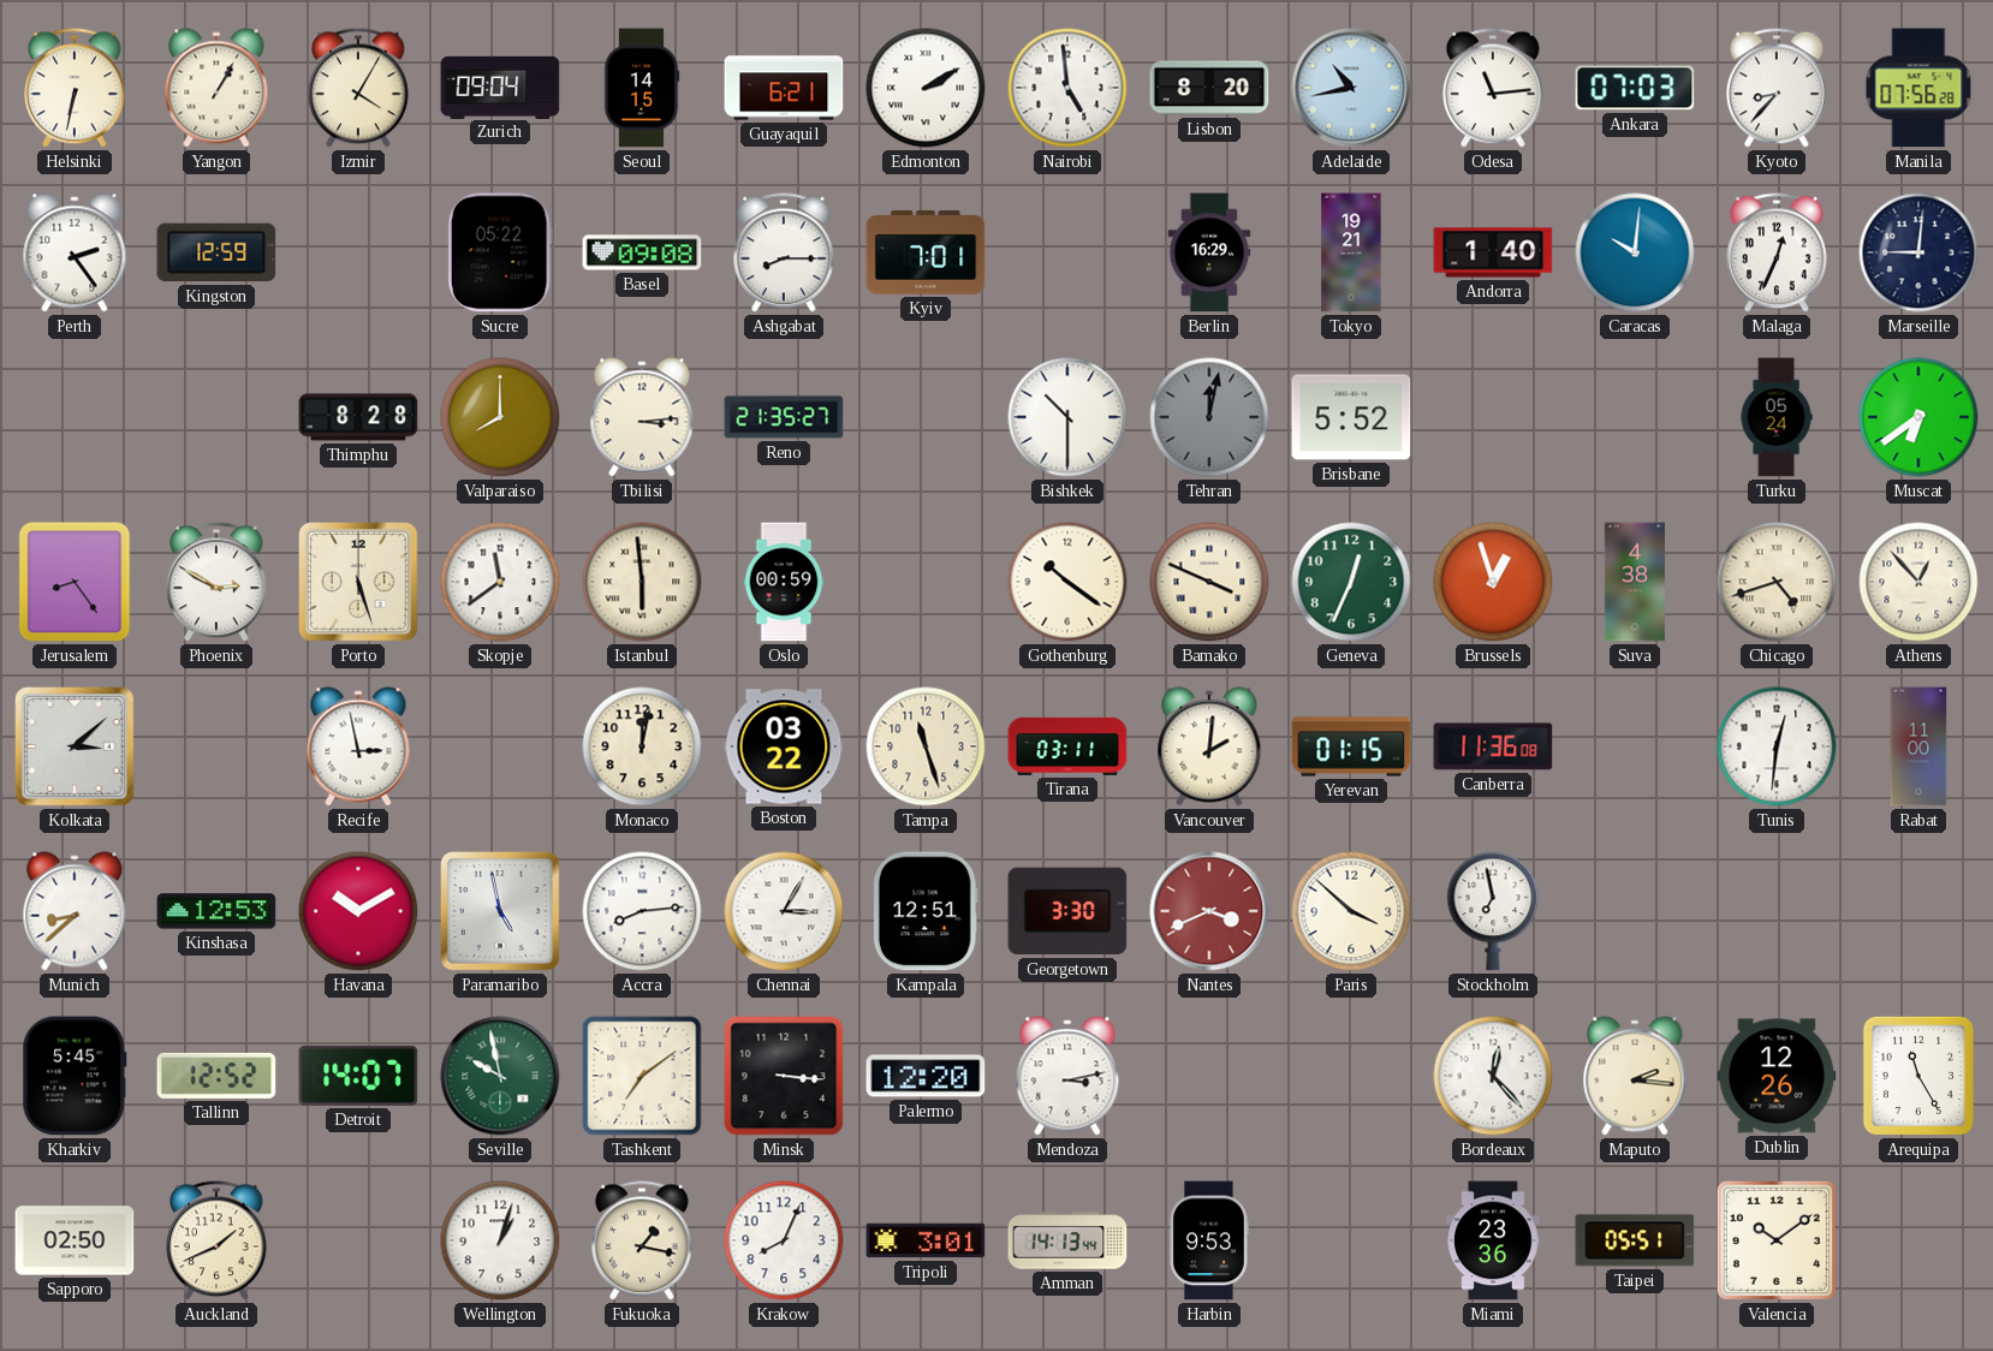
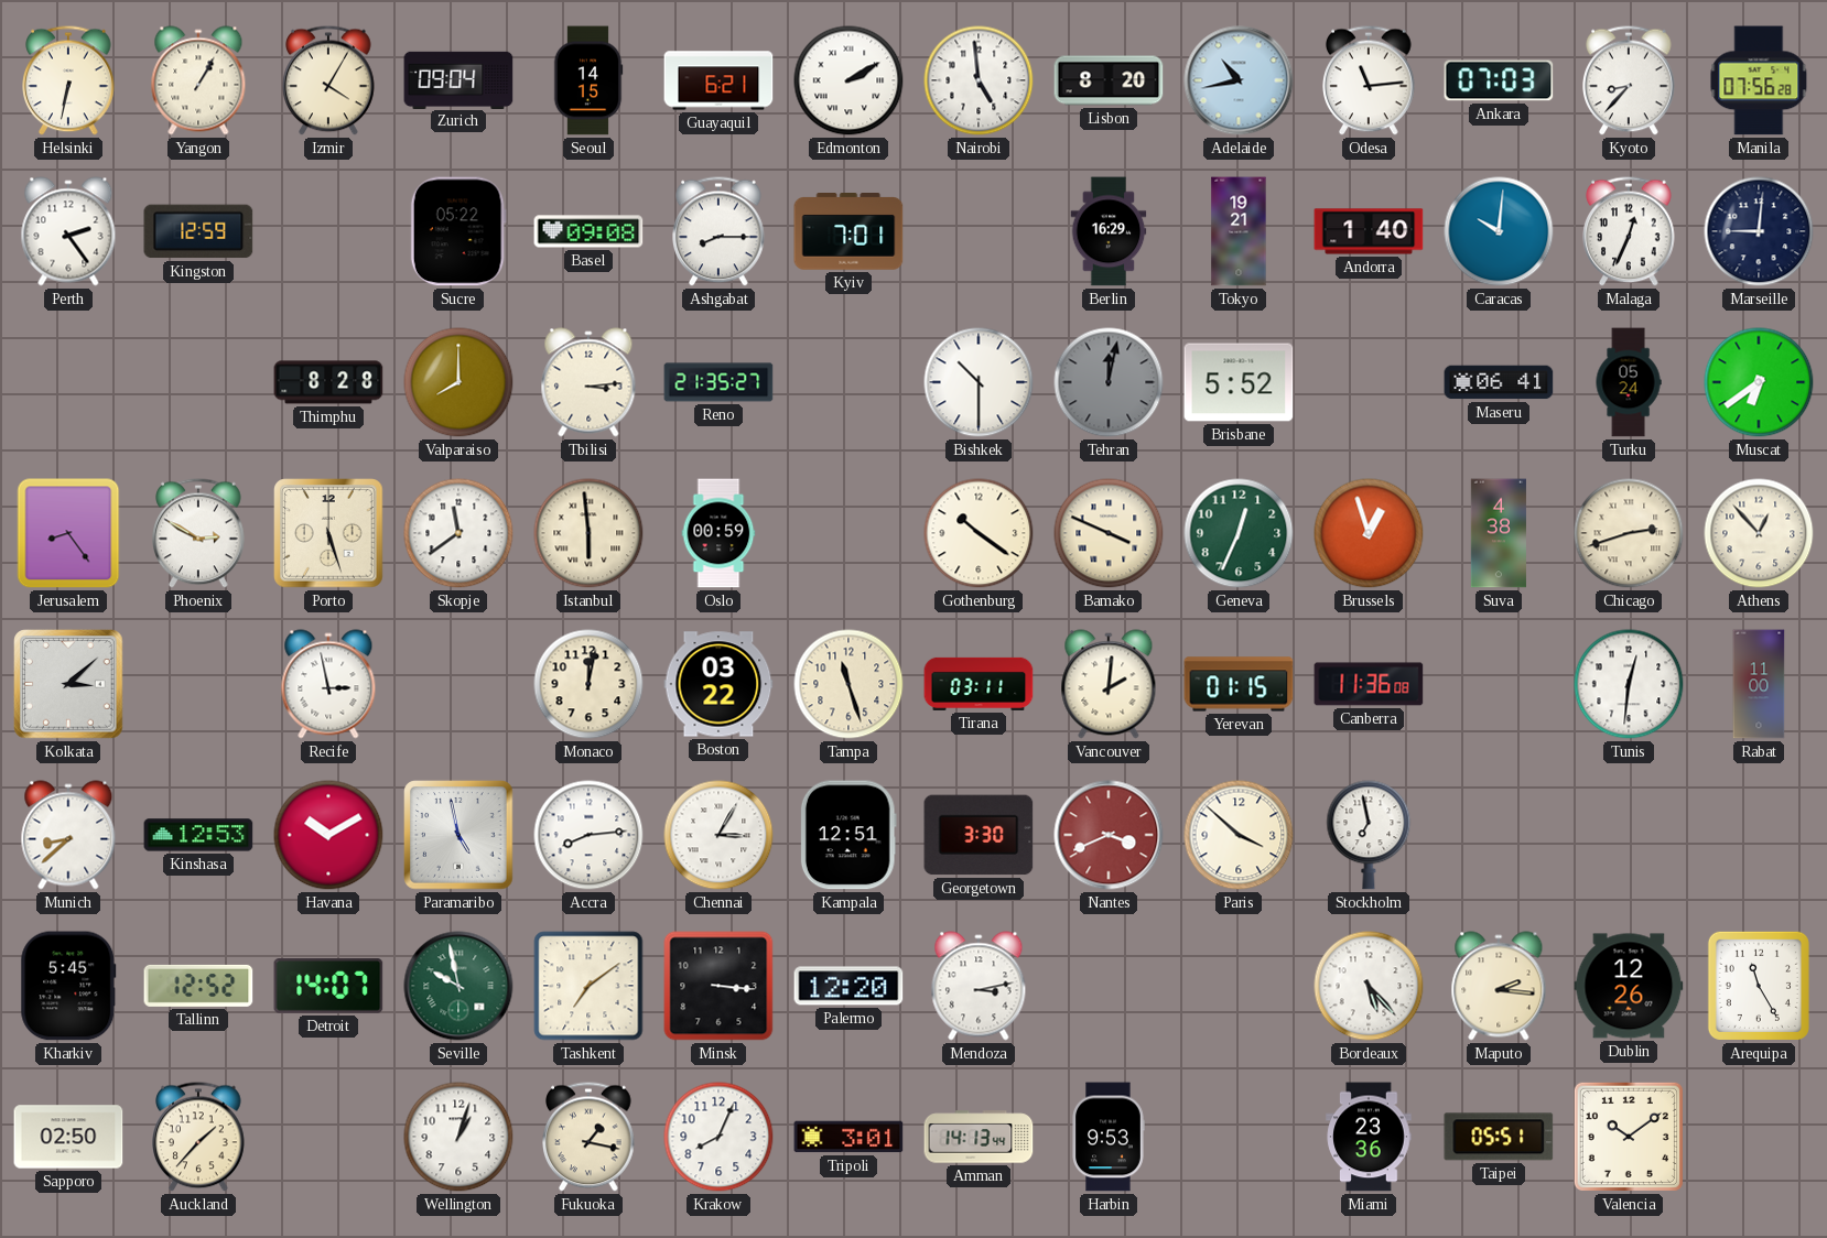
Maseru: none -> 06:41 (1499, 382)
Chicago: 4:42 -> 2:42 (1629, 533)
Bordeaux: 12:23 -> 5:23 (1369, 986)
Auckland: 1:41 -> 1:37 (198, 1137)
